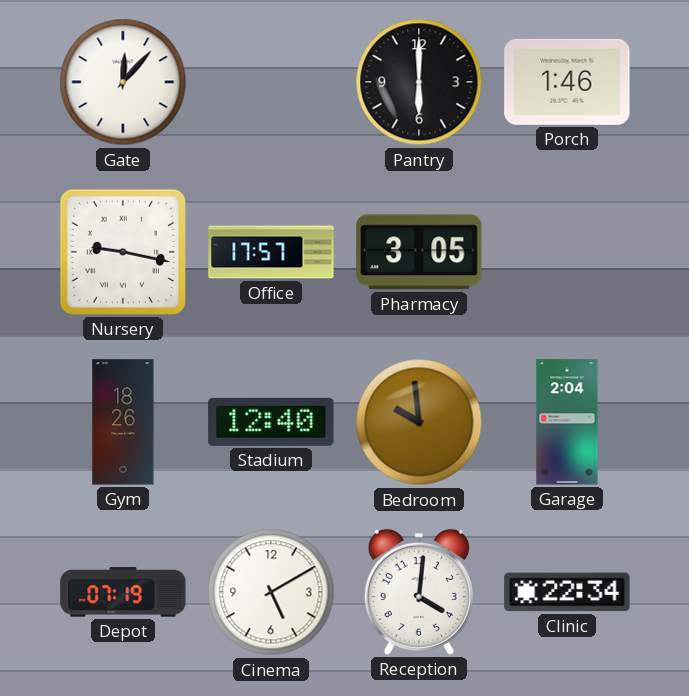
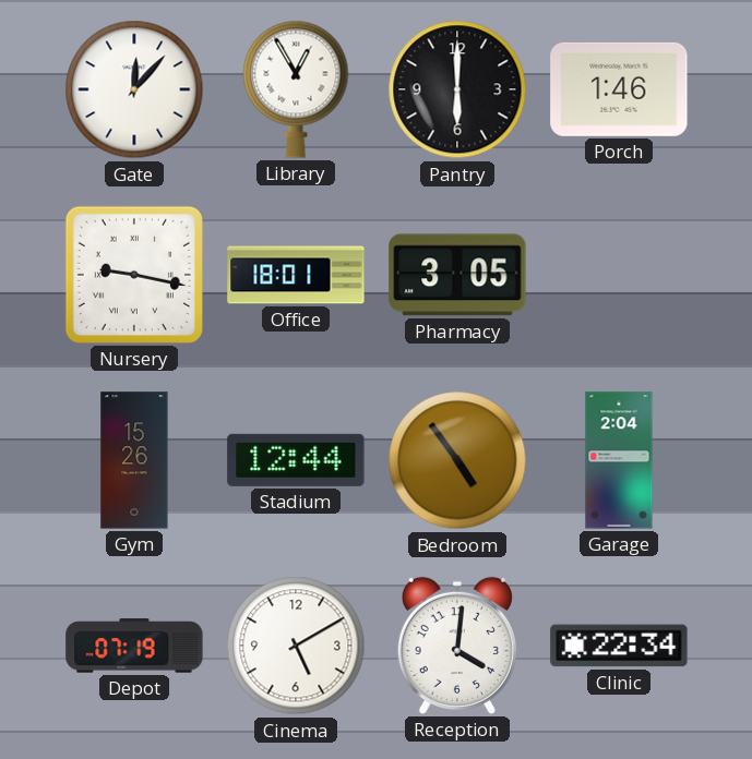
Library: none -> 12:55 (296, 89)
Office: 17:57 -> 18:01 (296, 275)
Gym: 18:26 -> 15:26 (134, 460)
Stadium: 12:40 -> 12:44 (296, 460)
Bedroom: 9:59 -> 4:54 (457, 460)
